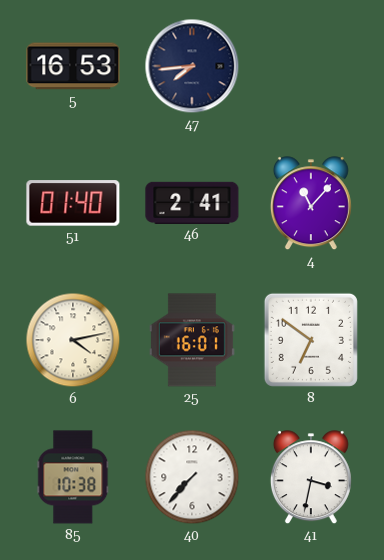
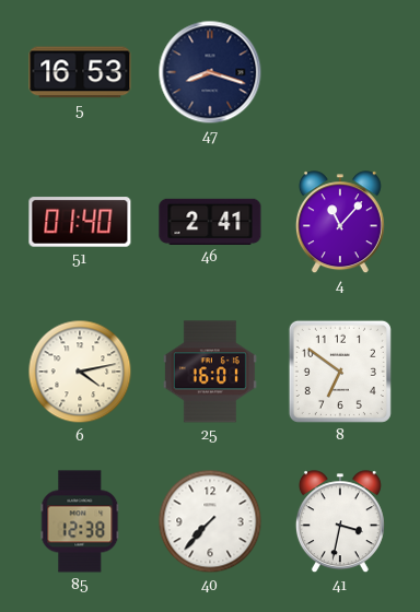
47: 7:44 -> 8:18 (210, 72)
85: 10:38 -> 12:38 (80, 521)
